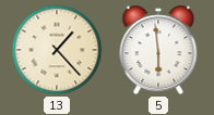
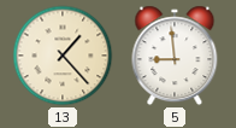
5: 5:59 -> 8:59 (175, 56)
